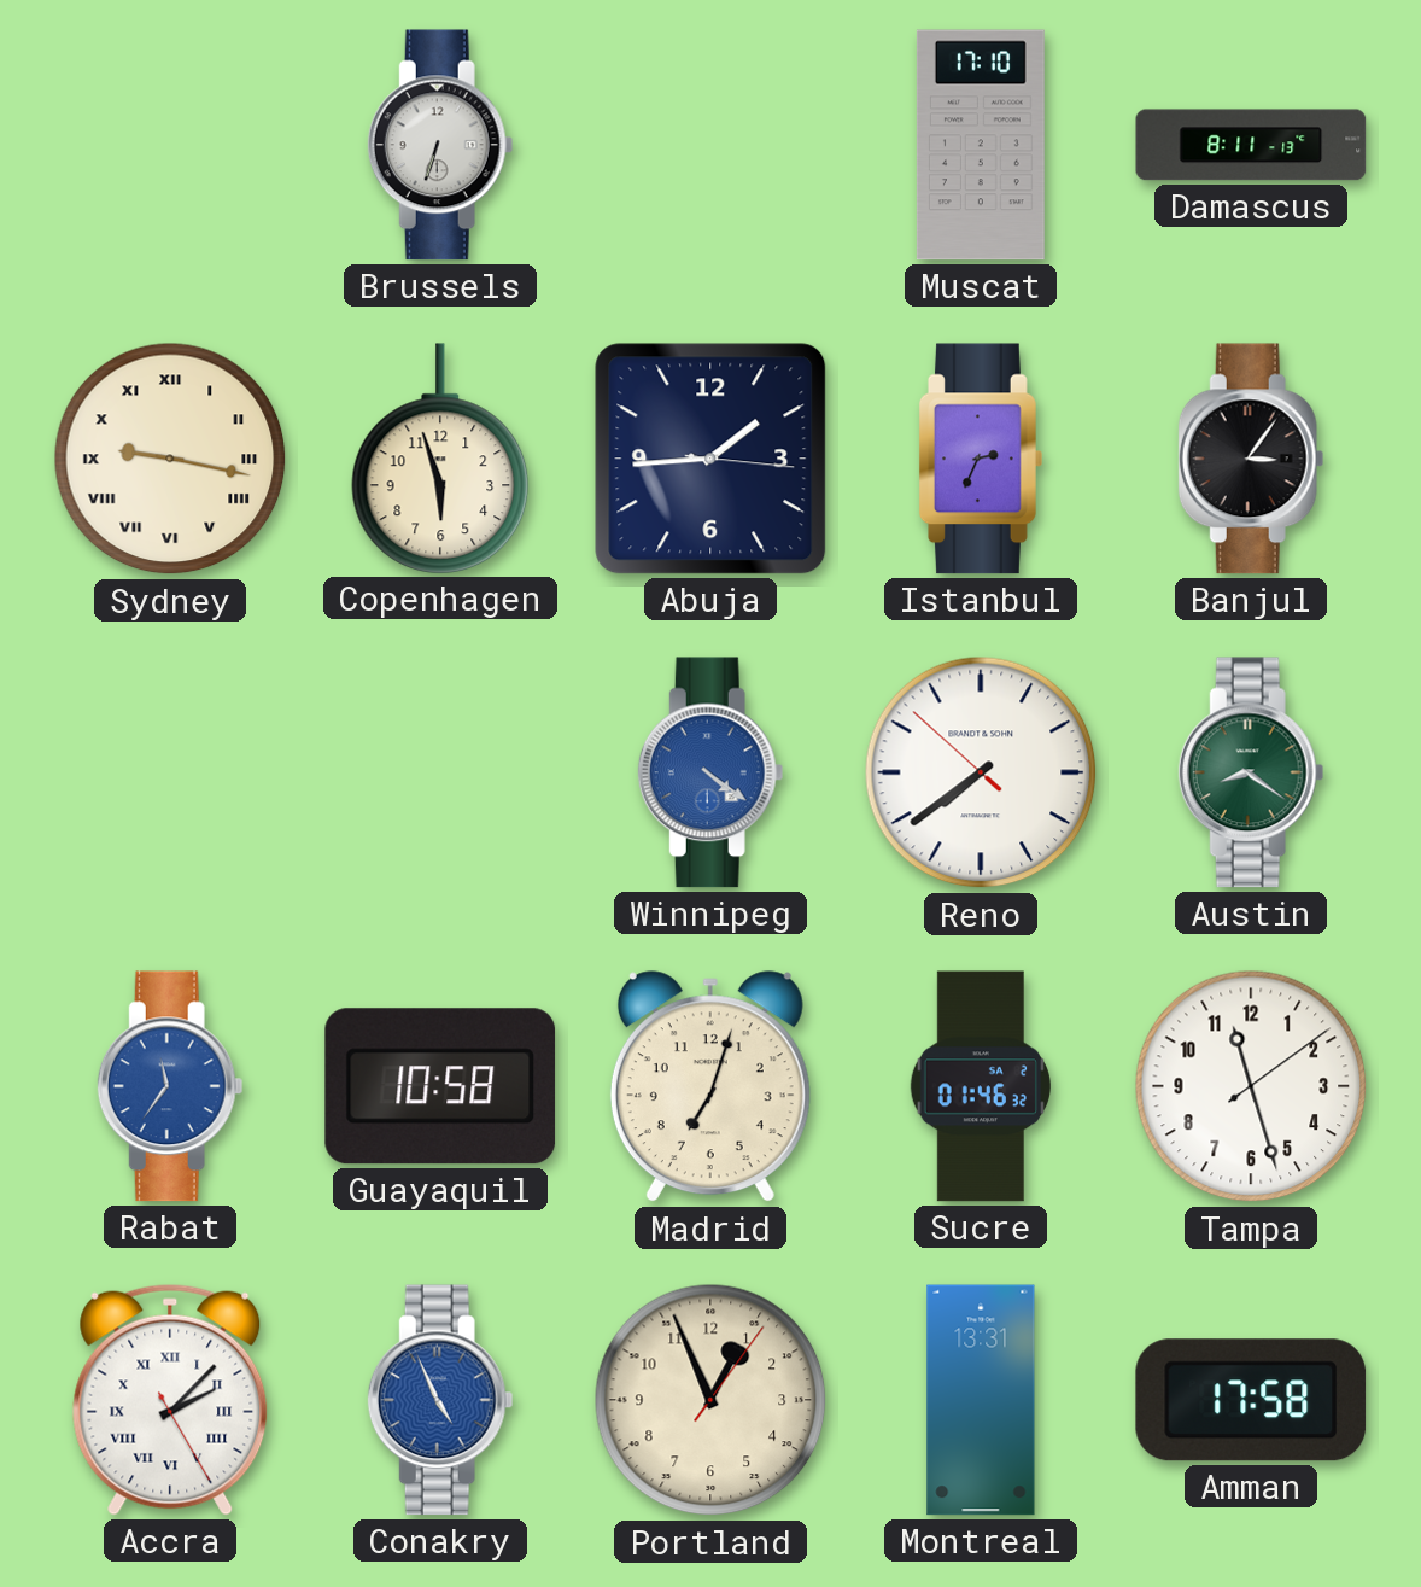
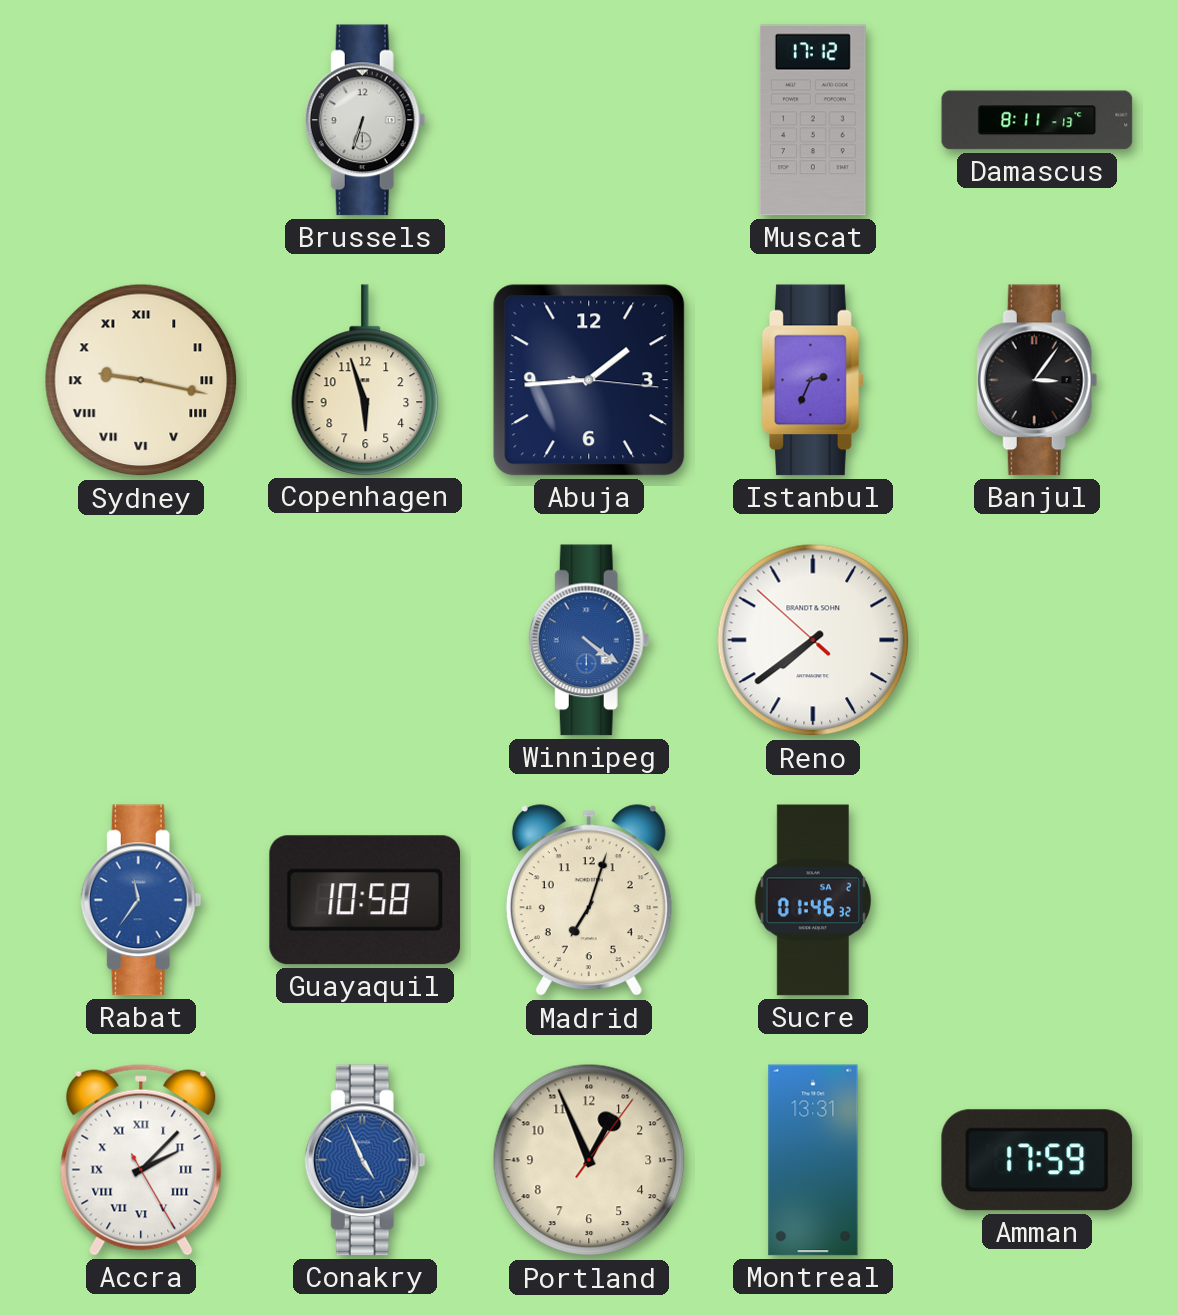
Muscat: 17:10 -> 17:12 (813, 120)
Austin: 8:21 -> none (1251, 772)
Tampa: 11:27 -> none (1251, 1086)
Amman: 17:58 -> 17:59 (1037, 1160)
